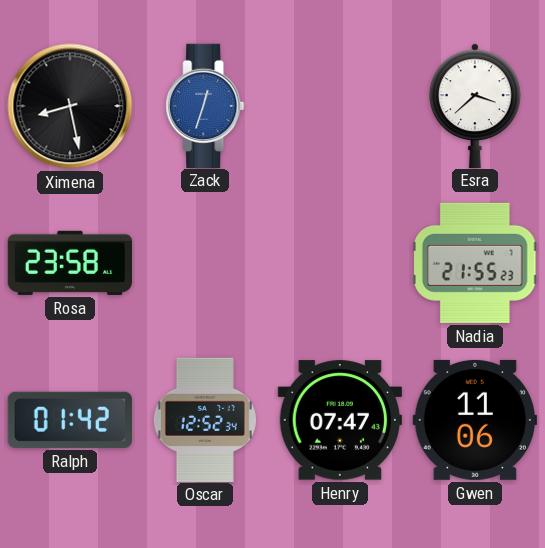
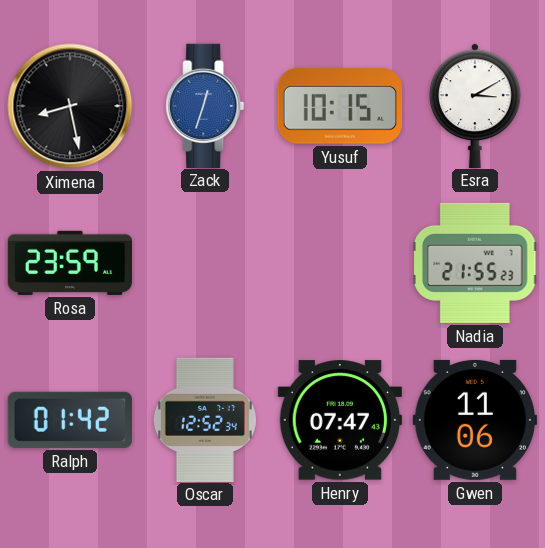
Yusuf: none -> 10:15 (339, 106)
Esra: 3:38 -> 3:10 (475, 105)
Rosa: 23:58 -> 23:59 (69, 263)
